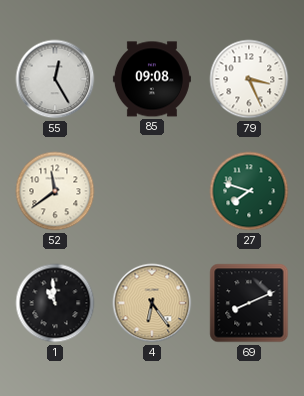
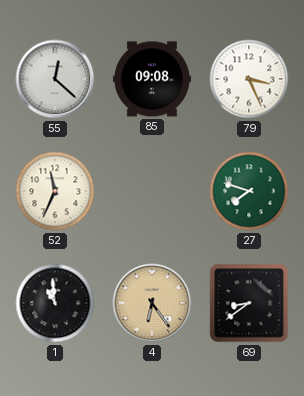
55: 12:25 -> 12:22 (55, 79)
52: 11:39 -> 11:34 (55, 191)
69: 8:11 -> 8:39 (249, 303)
